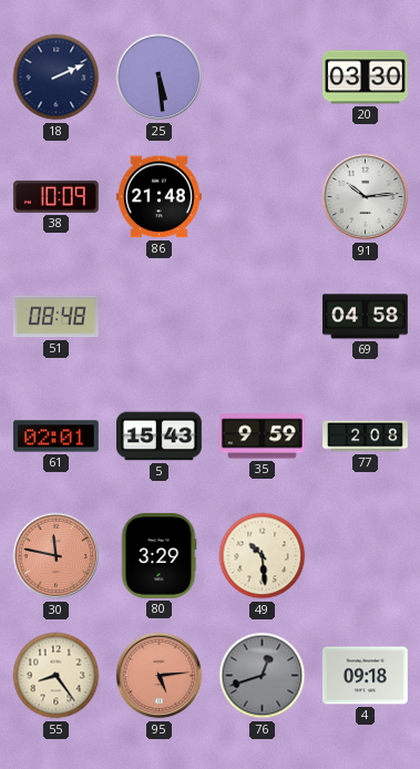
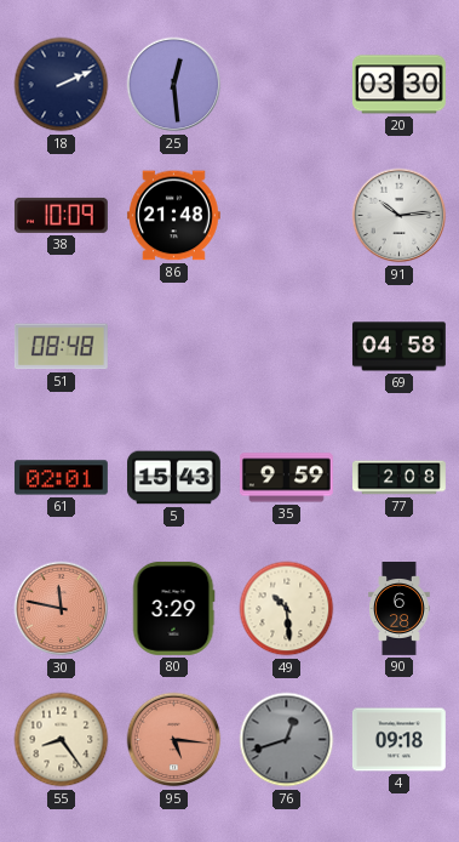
25: 5:29 -> 12:29 (174, 85)
90: none -> 6:28 (400, 609)
95: 5:14 -> 5:16 (174, 740)
